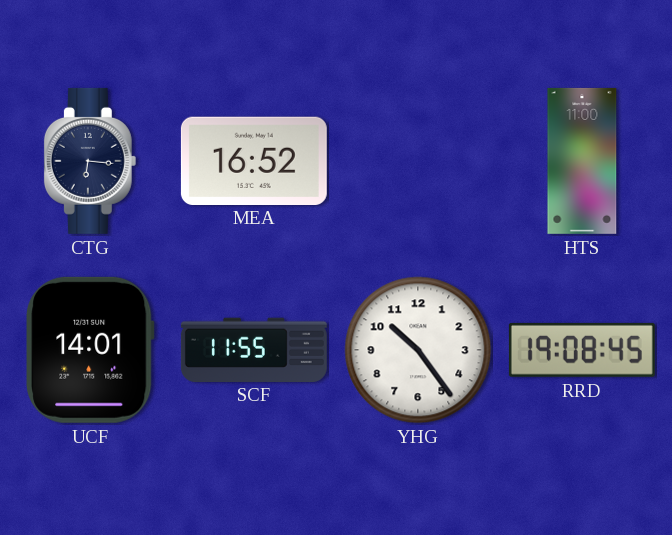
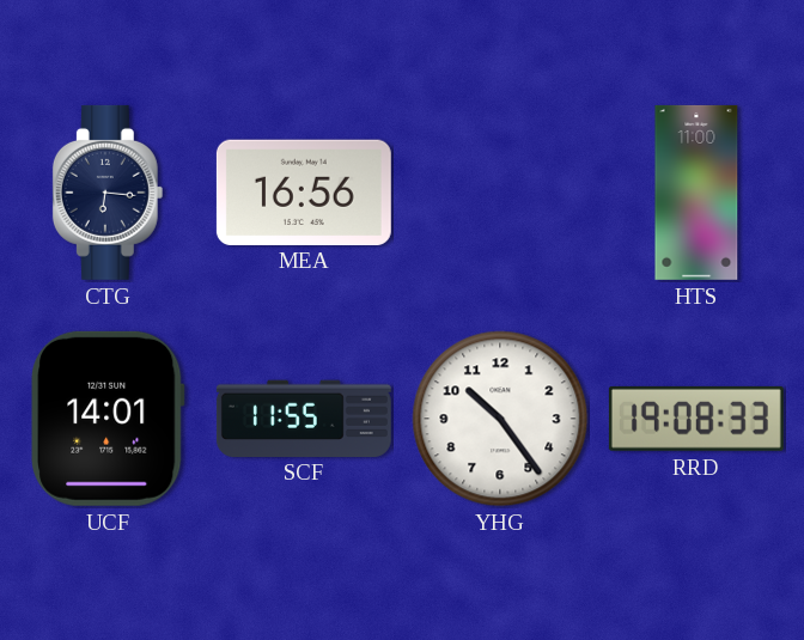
MEA: 16:52 -> 16:56 (304, 191)
RRD: 19:08:45 -> 19:08:33 (696, 419)
